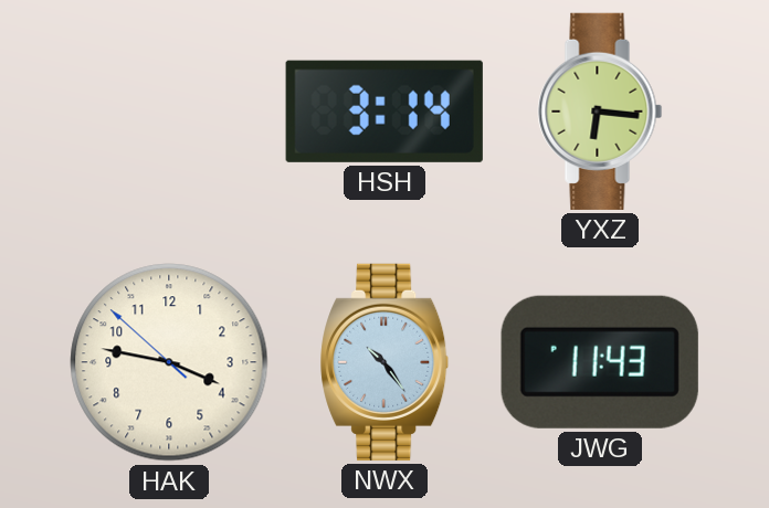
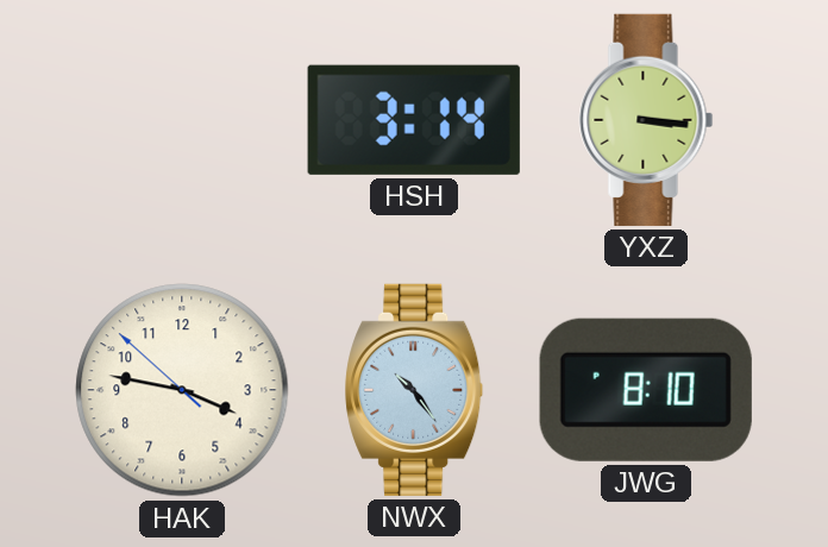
YXZ: 6:16 -> 3:16 (646, 120)
JWG: 11:43 -> 8:10 (646, 390)
